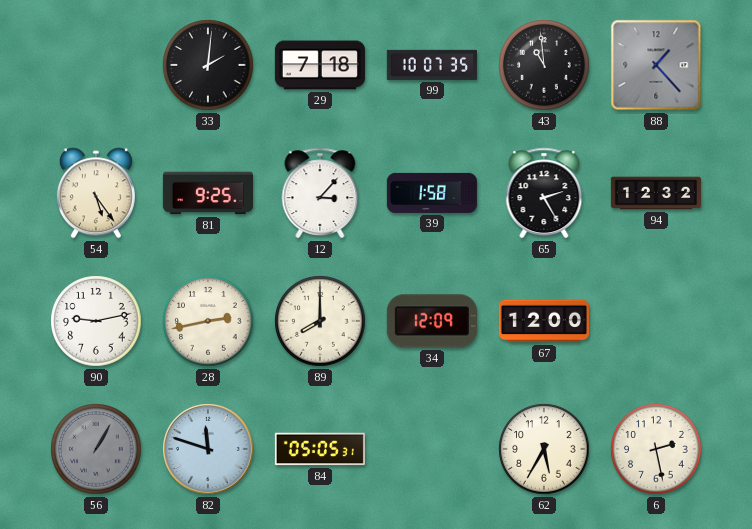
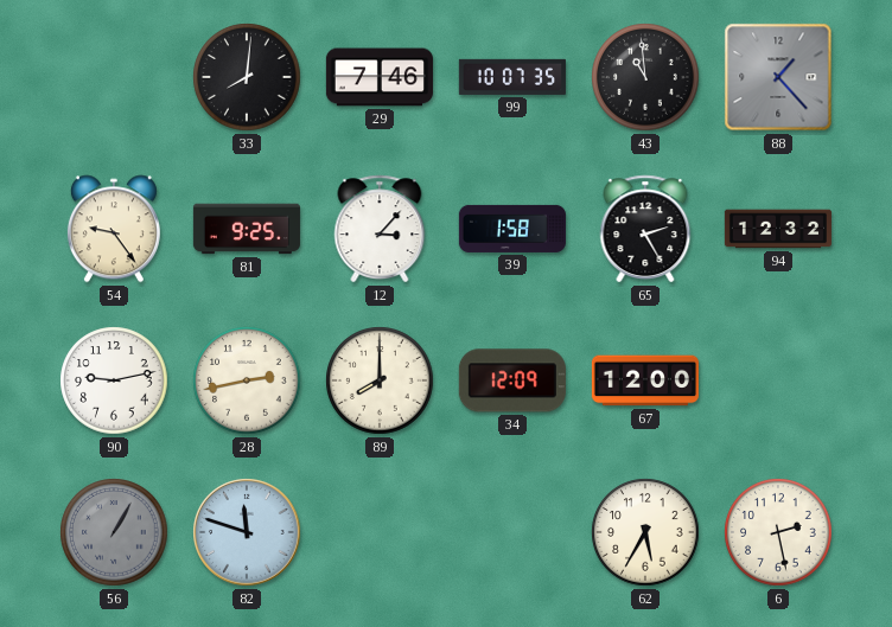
33: 2:01 -> 8:01 (247, 77)
29: 7:18 -> 7:46 (380, 77)
54: 5:24 -> 9:24 (114, 229)
84: 05:05 -> none (320, 449)
